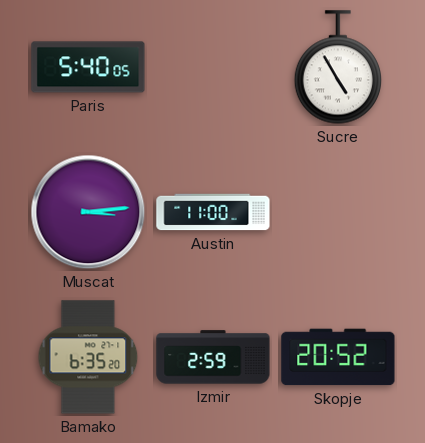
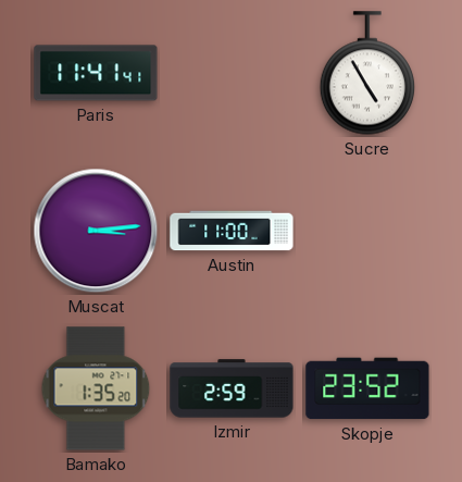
Paris: 5:40 -> 11:41 (96, 73)
Bamako: 6:35 -> 1:35 (96, 388)
Skopje: 20:52 -> 23:52 (367, 388)
